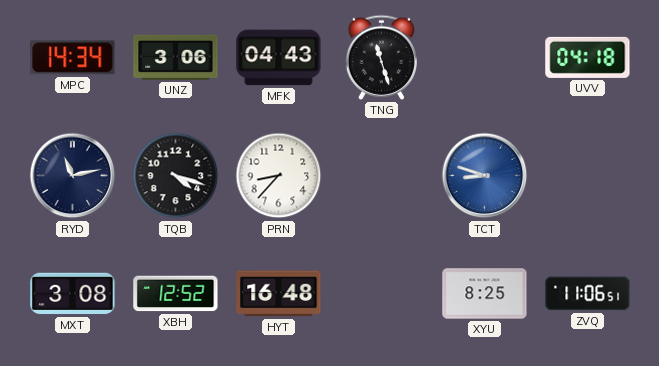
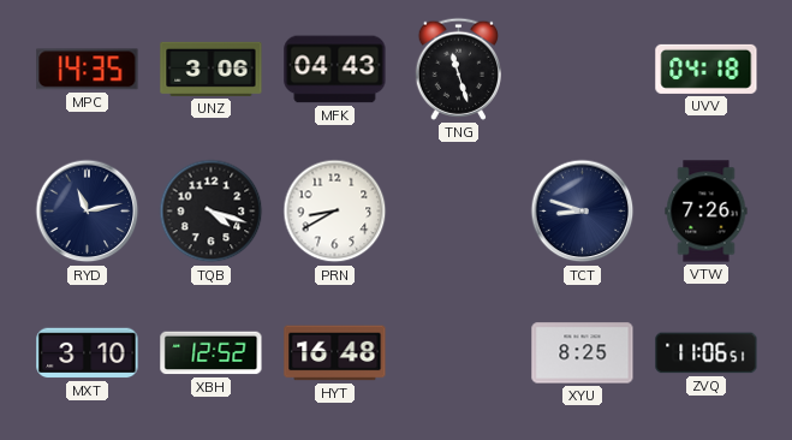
MPC: 14:34 -> 14:35 (88, 70)
PRN: 8:37 -> 8:40 (335, 212)
TCT dial: blue -> navy (583, 212)
VTW: none -> 7:26 (707, 212)
MXT: 3:08 -> 3:10 (88, 353)
